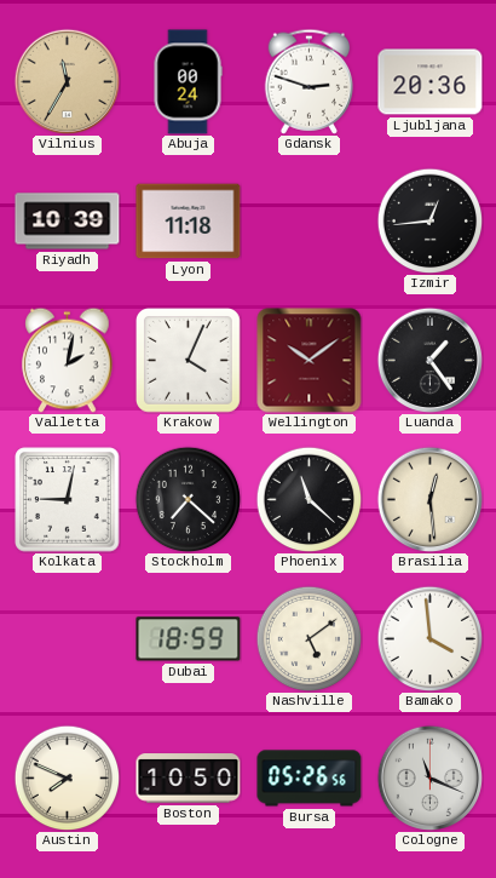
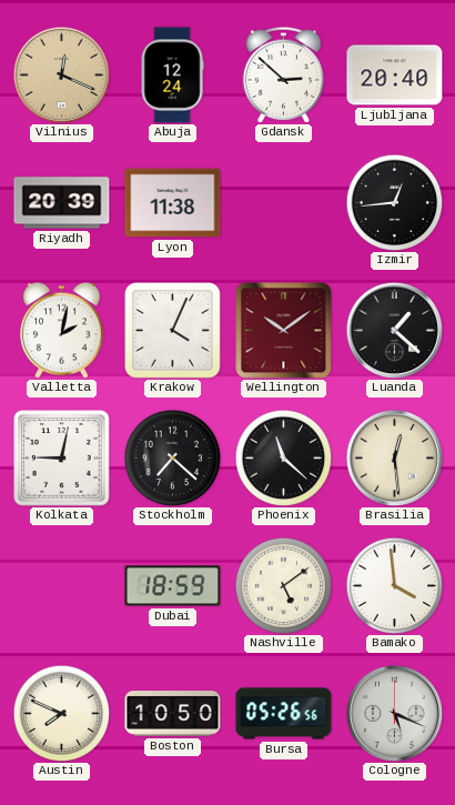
Vilnius: 11:35 -> 12:19 (61, 74)
Abuja: 00:24 -> 12:24 (172, 76)
Gdansk: 2:48 -> 2:52 (284, 74)
Ljubljana: 20:36 -> 20:40 (395, 76)
Riyadh: 10:39 -> 20:39 (62, 203)
Lyon: 11:18 -> 11:38 (173, 203)
Luanda: 1:24 -> 1:22 (394, 330)
Cologne: 11:19 -> 5:19 (394, 713)
